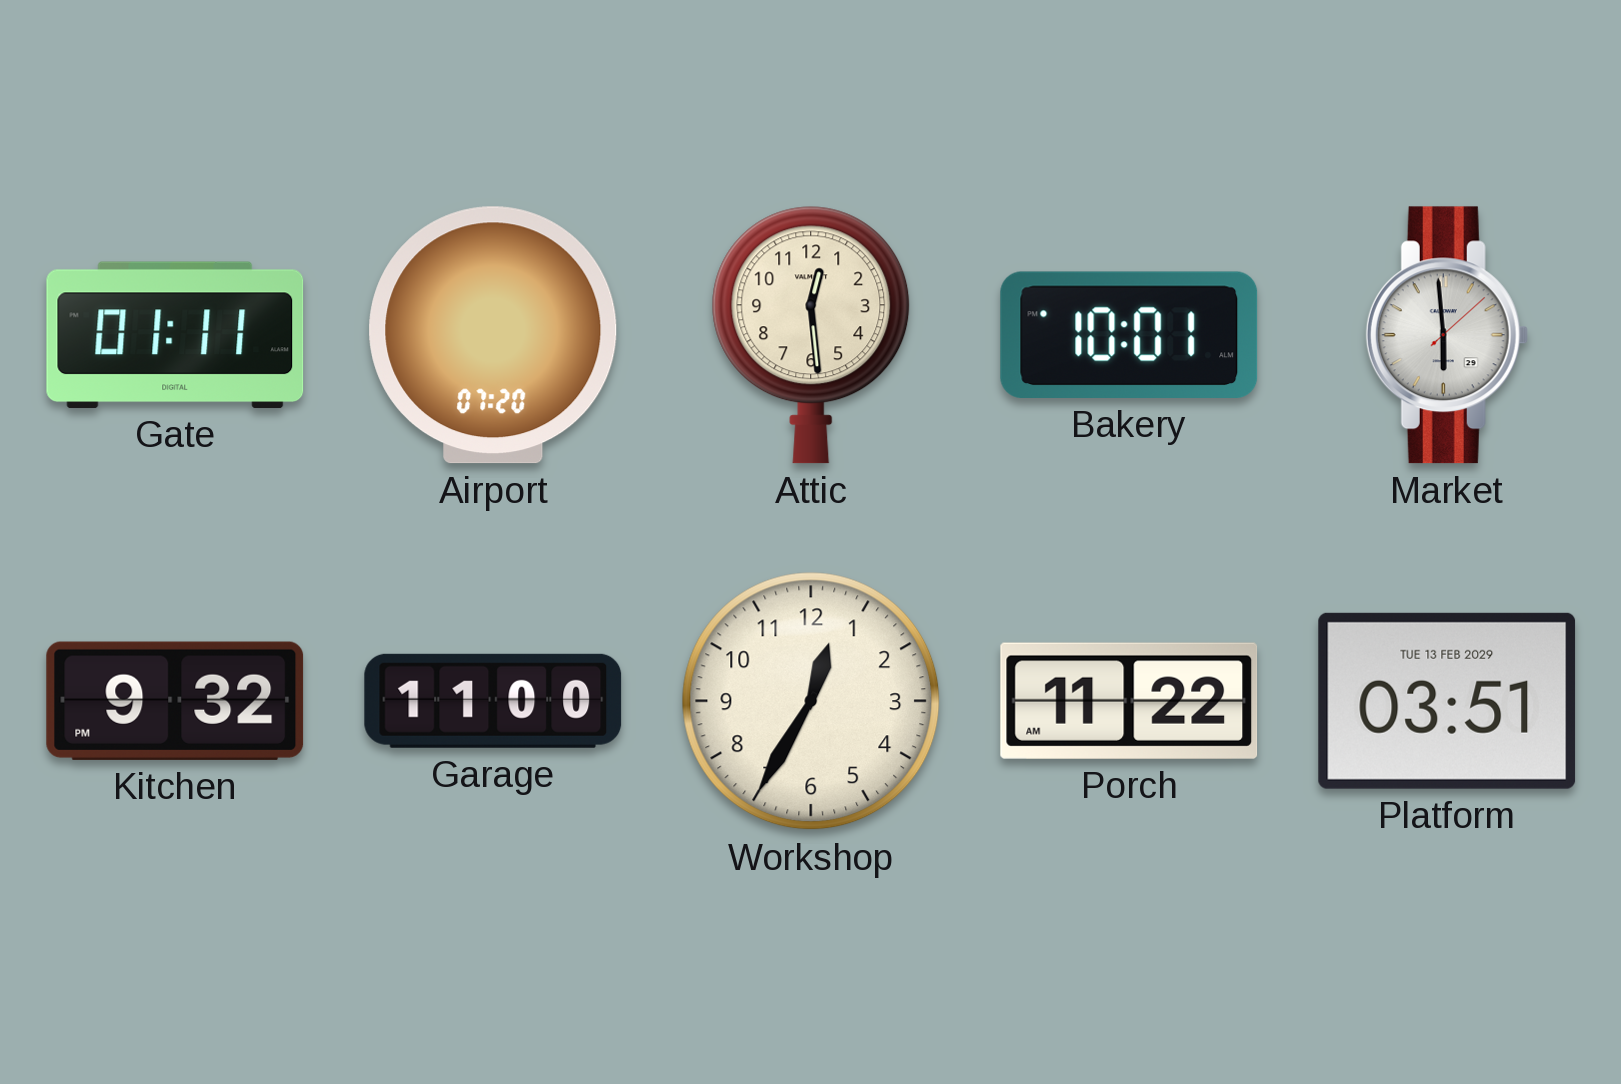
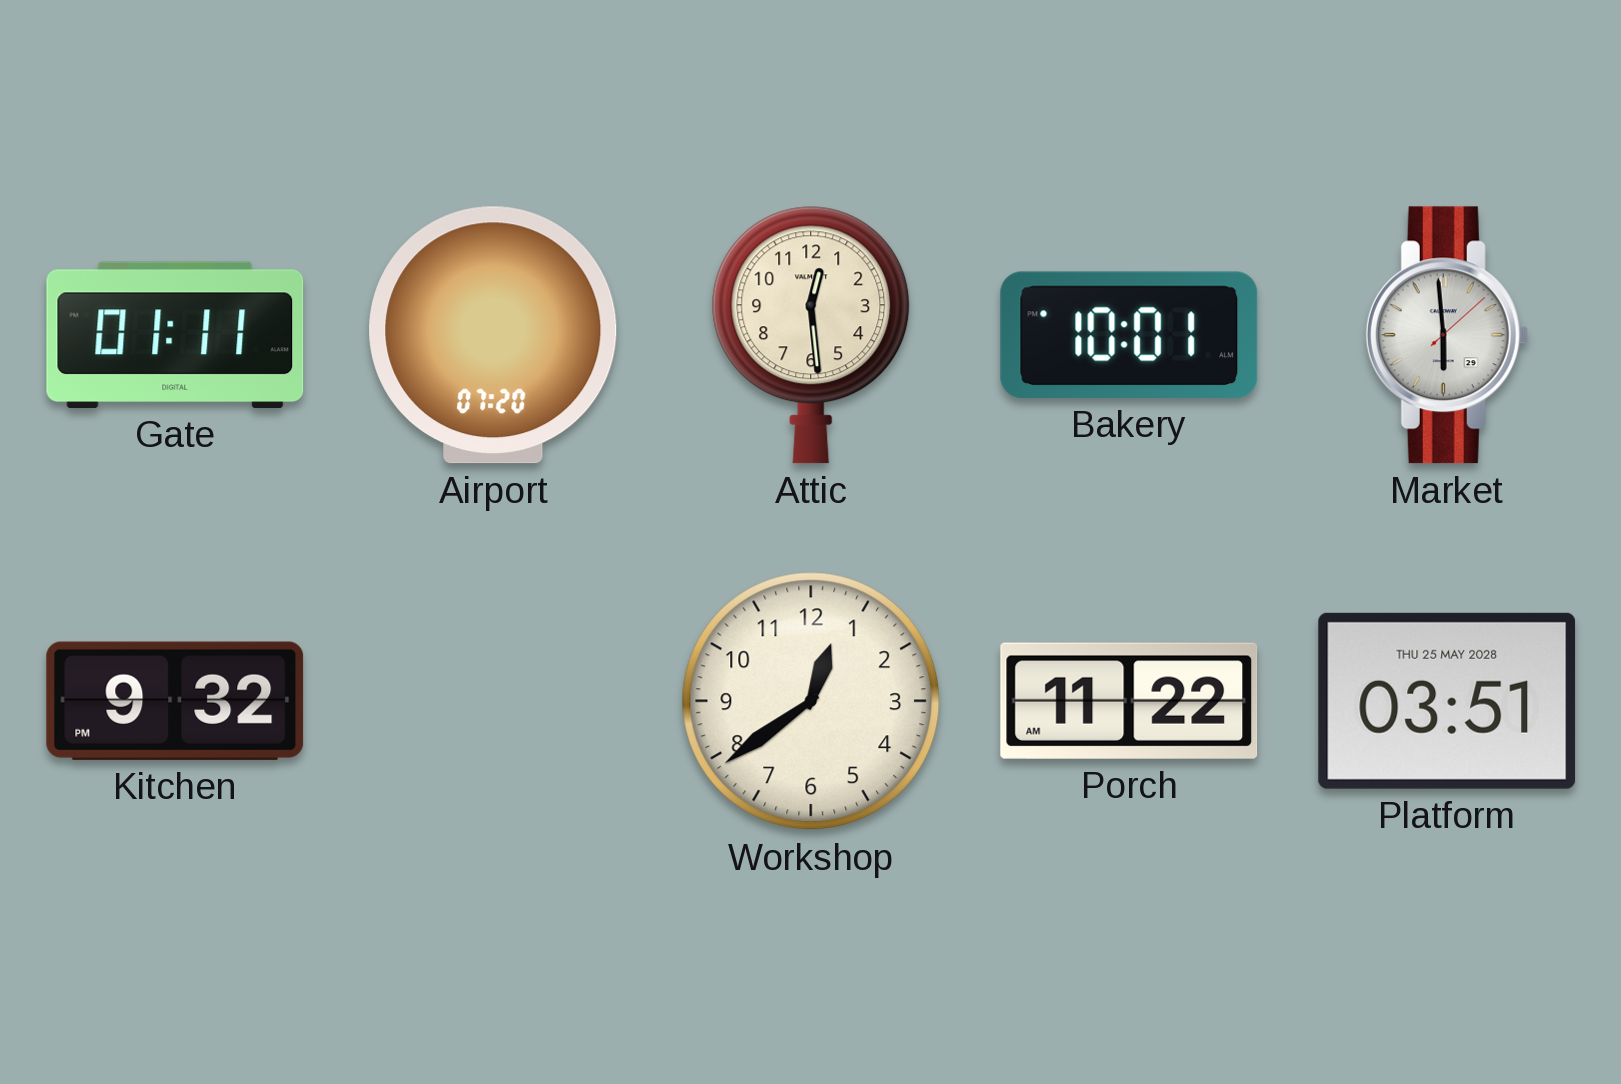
Garage: 11:00 -> none (493, 701)
Workshop: 12:35 -> 12:39 (811, 701)
Platform date: TUE 13 FEB 2029 -> THU 25 MAY 2028 (1447, 701)
